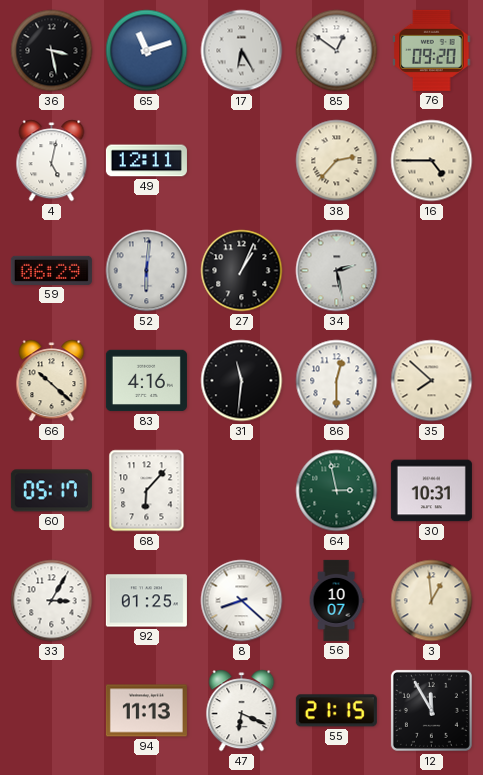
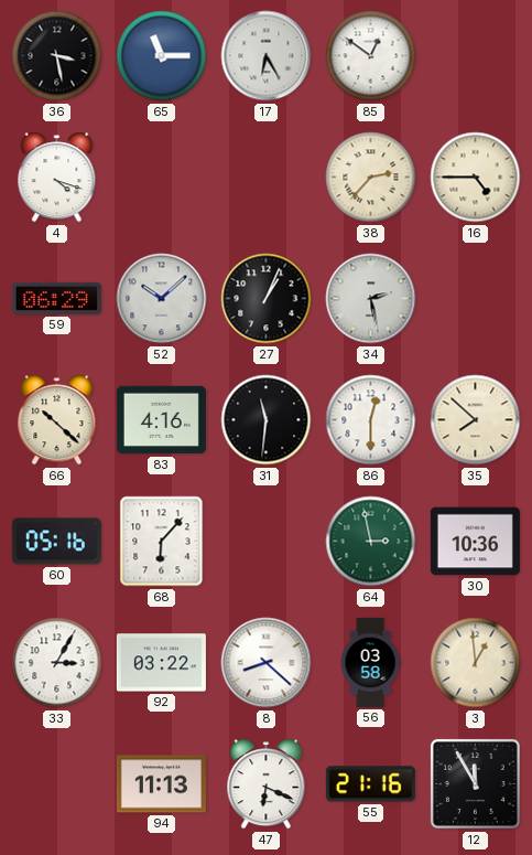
65: 11:12 -> 11:15 (162, 56)
76: 09:20 -> none (432, 50)
4: 5:02 -> 4:18 (57, 178)
49: 12:11 -> none (146, 161)
52: 6:01 -> 10:08 (162, 299)
60: 05:17 -> 05:16 (56, 542)
30: 10:31 -> 10:36 (475, 542)
92: 01:25 -> 03:22 (161, 663)
56: 10:07 -> 03:58 (370, 662)
55: 21:15 -> 21:16 (370, 784)
